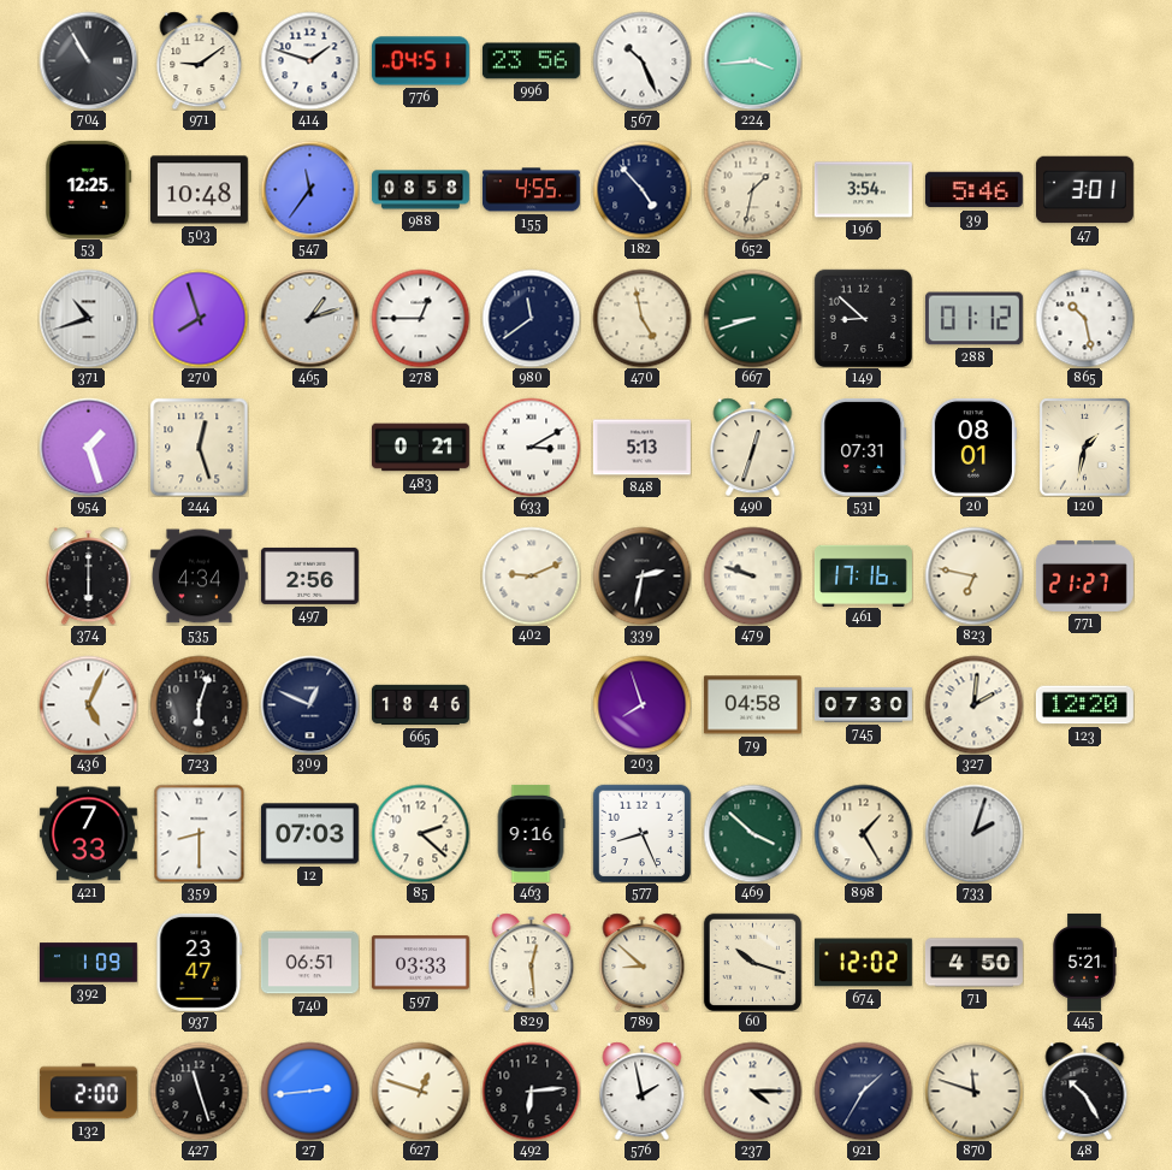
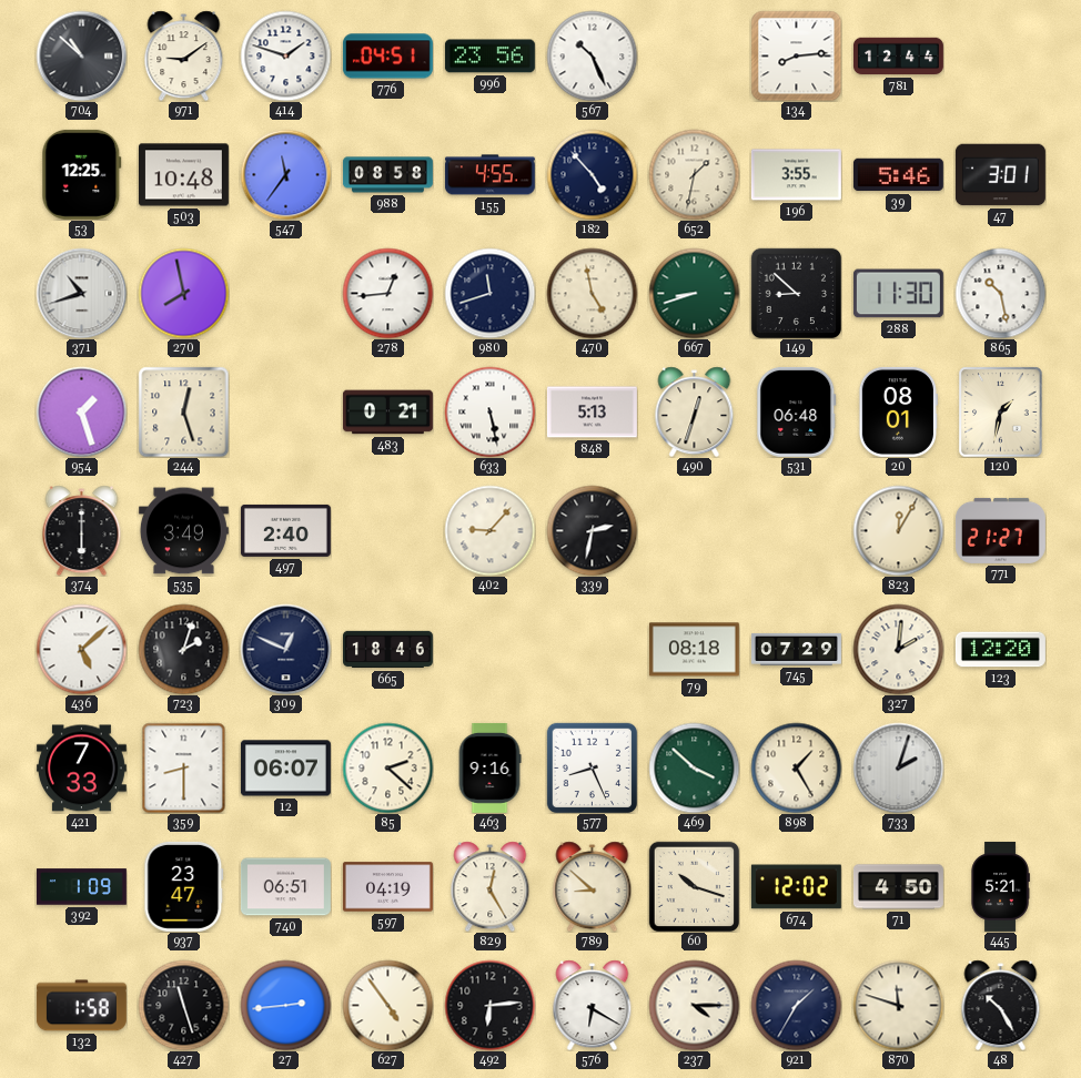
704: 10:55 -> 10:52 (81, 55)
224: 3:44 -> none (752, 60)
134: none -> 8:14 (796, 55)
781: none -> 12:44 (898, 57)
196: 3:54 -> 3:55 (796, 175)
270: 7:57 -> 7:58 (183, 293)
465: 1:12 -> none (309, 318)
278: 12:45 -> 12:44 (387, 293)
980: 11:39 -> 11:42 (489, 293)
288: 01:12 -> 11:30 (898, 294)
633: 3:10 -> 5:28 (489, 411)
531: 07:31 -> 06:48 (797, 411)
535: 4:34 -> 3:49 (183, 531)
497: 2:56 -> 2:40 (285, 530)
402: 9:11 -> 9:07 (489, 530)
479: 9:48 -> none (752, 575)
461: 17:16 -> none (863, 575)
823: 6:47 -> 12:05 (898, 530)
436: 5:04 -> 5:08 (81, 649)
723: 6:03 -> 2:03 (183, 649)
203: 7:57 -> none (641, 704)
79: 04:58 -> 08:18 (694, 650)
745: 07:30 -> 07:29 (796, 649)
12: 07:03 -> 06:07 (285, 769)
597: 03:33 -> 04:19 (387, 887)
829: 12:29 -> 12:25 (491, 886)
132: 2:00 -> 1:58 (81, 1006)
627: 12:48 -> 4:54 (387, 1005)
576: 1:58 -> 6:20 (593, 1005)
